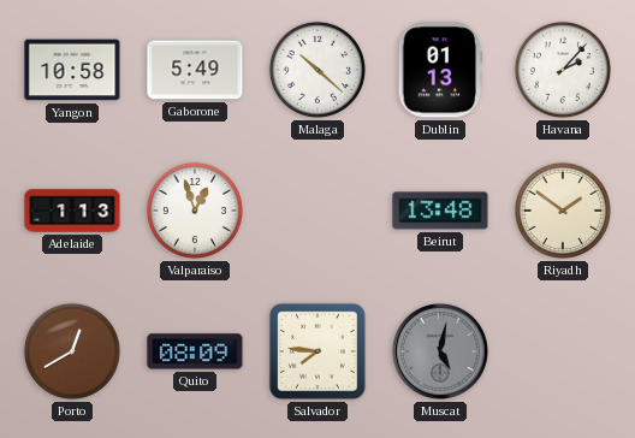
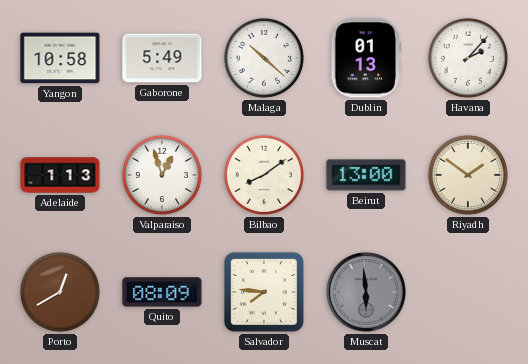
Bilbao: none -> 8:09 (264, 175)
Beirut: 13:48 -> 13:00 (366, 175)
Muscat: 5:02 -> 5:59 (367, 293)
